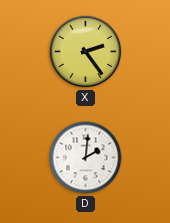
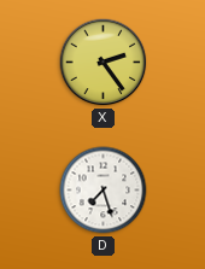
D: 2:01 -> 7:27 (104, 191)
